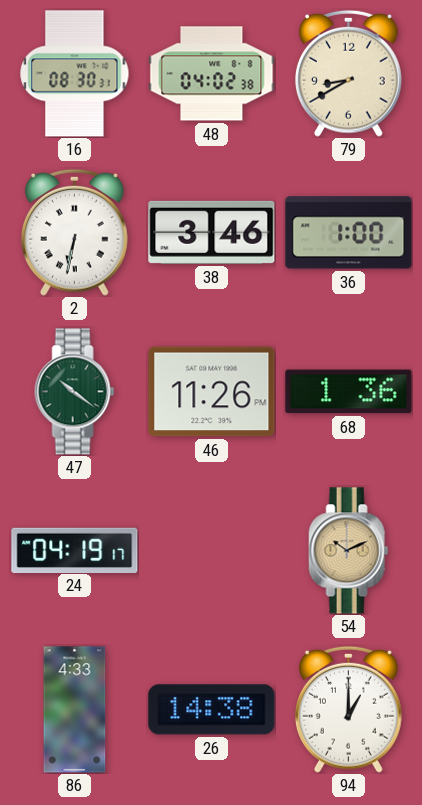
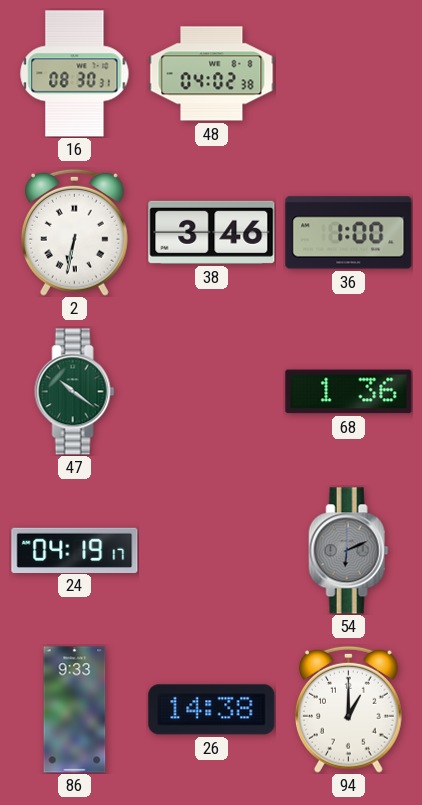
79: 8:40 -> none (348, 73)
46: 11:26 -> none (212, 392)
54: 10:11 -> 6:11 (349, 551)
54 dial: champagne -> grey (349, 551)
86: 4:33 -> 9:33 (75, 710)
